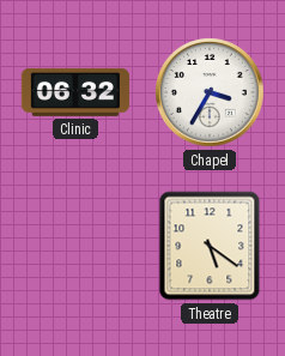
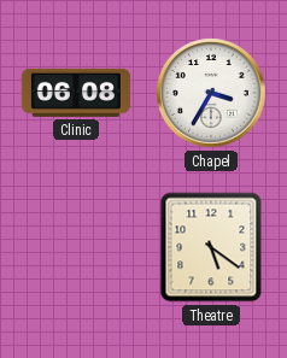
Clinic: 06:32 -> 06:08 (76, 93)
